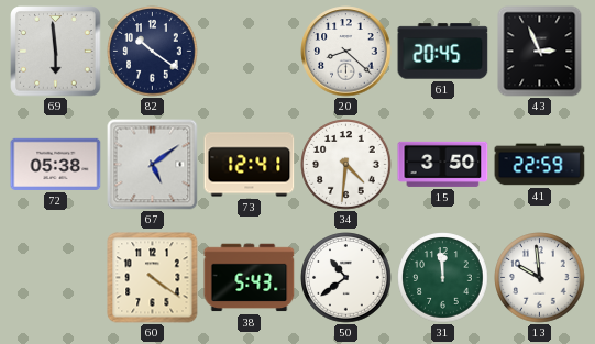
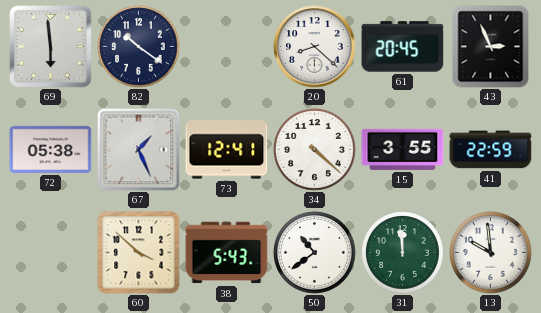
67: 5:09 -> 1:26 (139, 150)
34: 4:31 -> 4:22 (315, 150)
15: 3:50 -> 3:55 (403, 149)
60: 4:21 -> 3:52 (139, 253)
